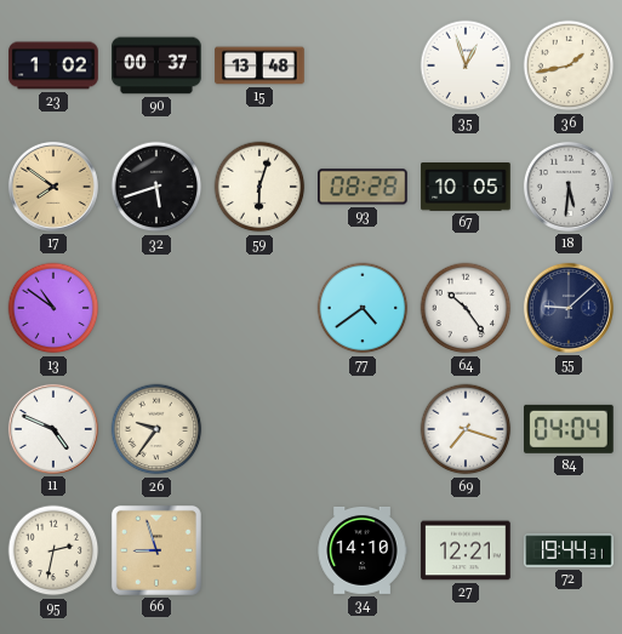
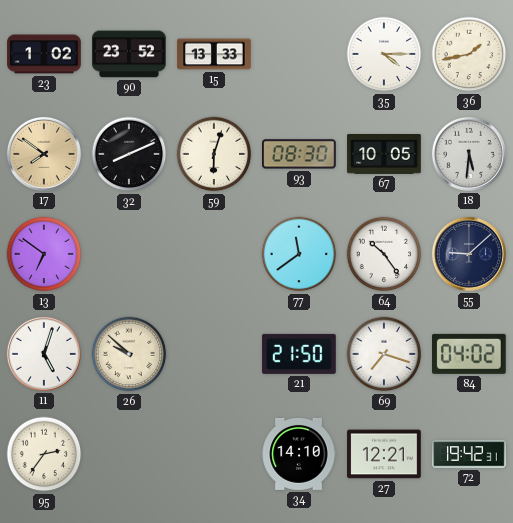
90: 00:37 -> 23:52 (129, 54)
15: 13:48 -> 13:33 (214, 54)
35: 12:57 -> 4:15 (384, 54)
32: 5:42 -> 8:11 (129, 154)
93: 08:28 -> 08:30 (300, 154)
13: 10:51 -> 6:51 (44, 254)
77: 4:39 -> 11:39 (299, 254)
11: 4:49 -> 5:03 (44, 354)
26: 9:36 -> 9:52 (129, 354)
21: none -> 21:50 (299, 354)
84: 04:04 -> 04:02 (470, 354)
95: 2:32 -> 2:36 (44, 454)
66: 8:57 -> none (156, 550)
72: 19:44 -> 19:42 (469, 454)
